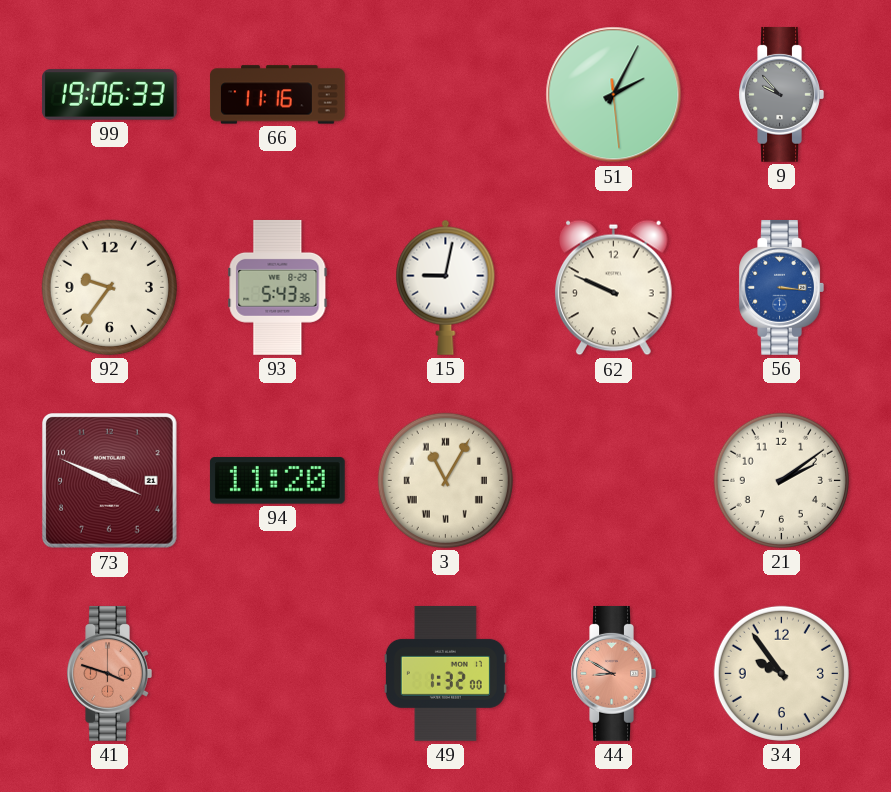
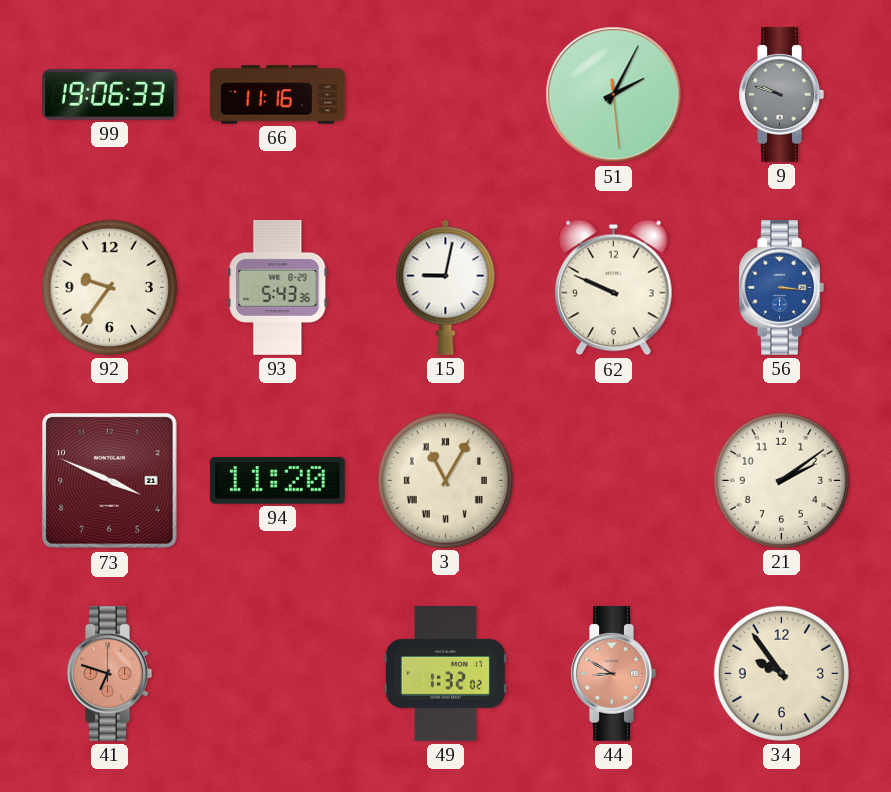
9: 9:53 -> 9:48 (781, 94)
41: 3:48 -> 6:48 (109, 673)
49: 1:32:00 -> 1:32:02 (445, 673)
